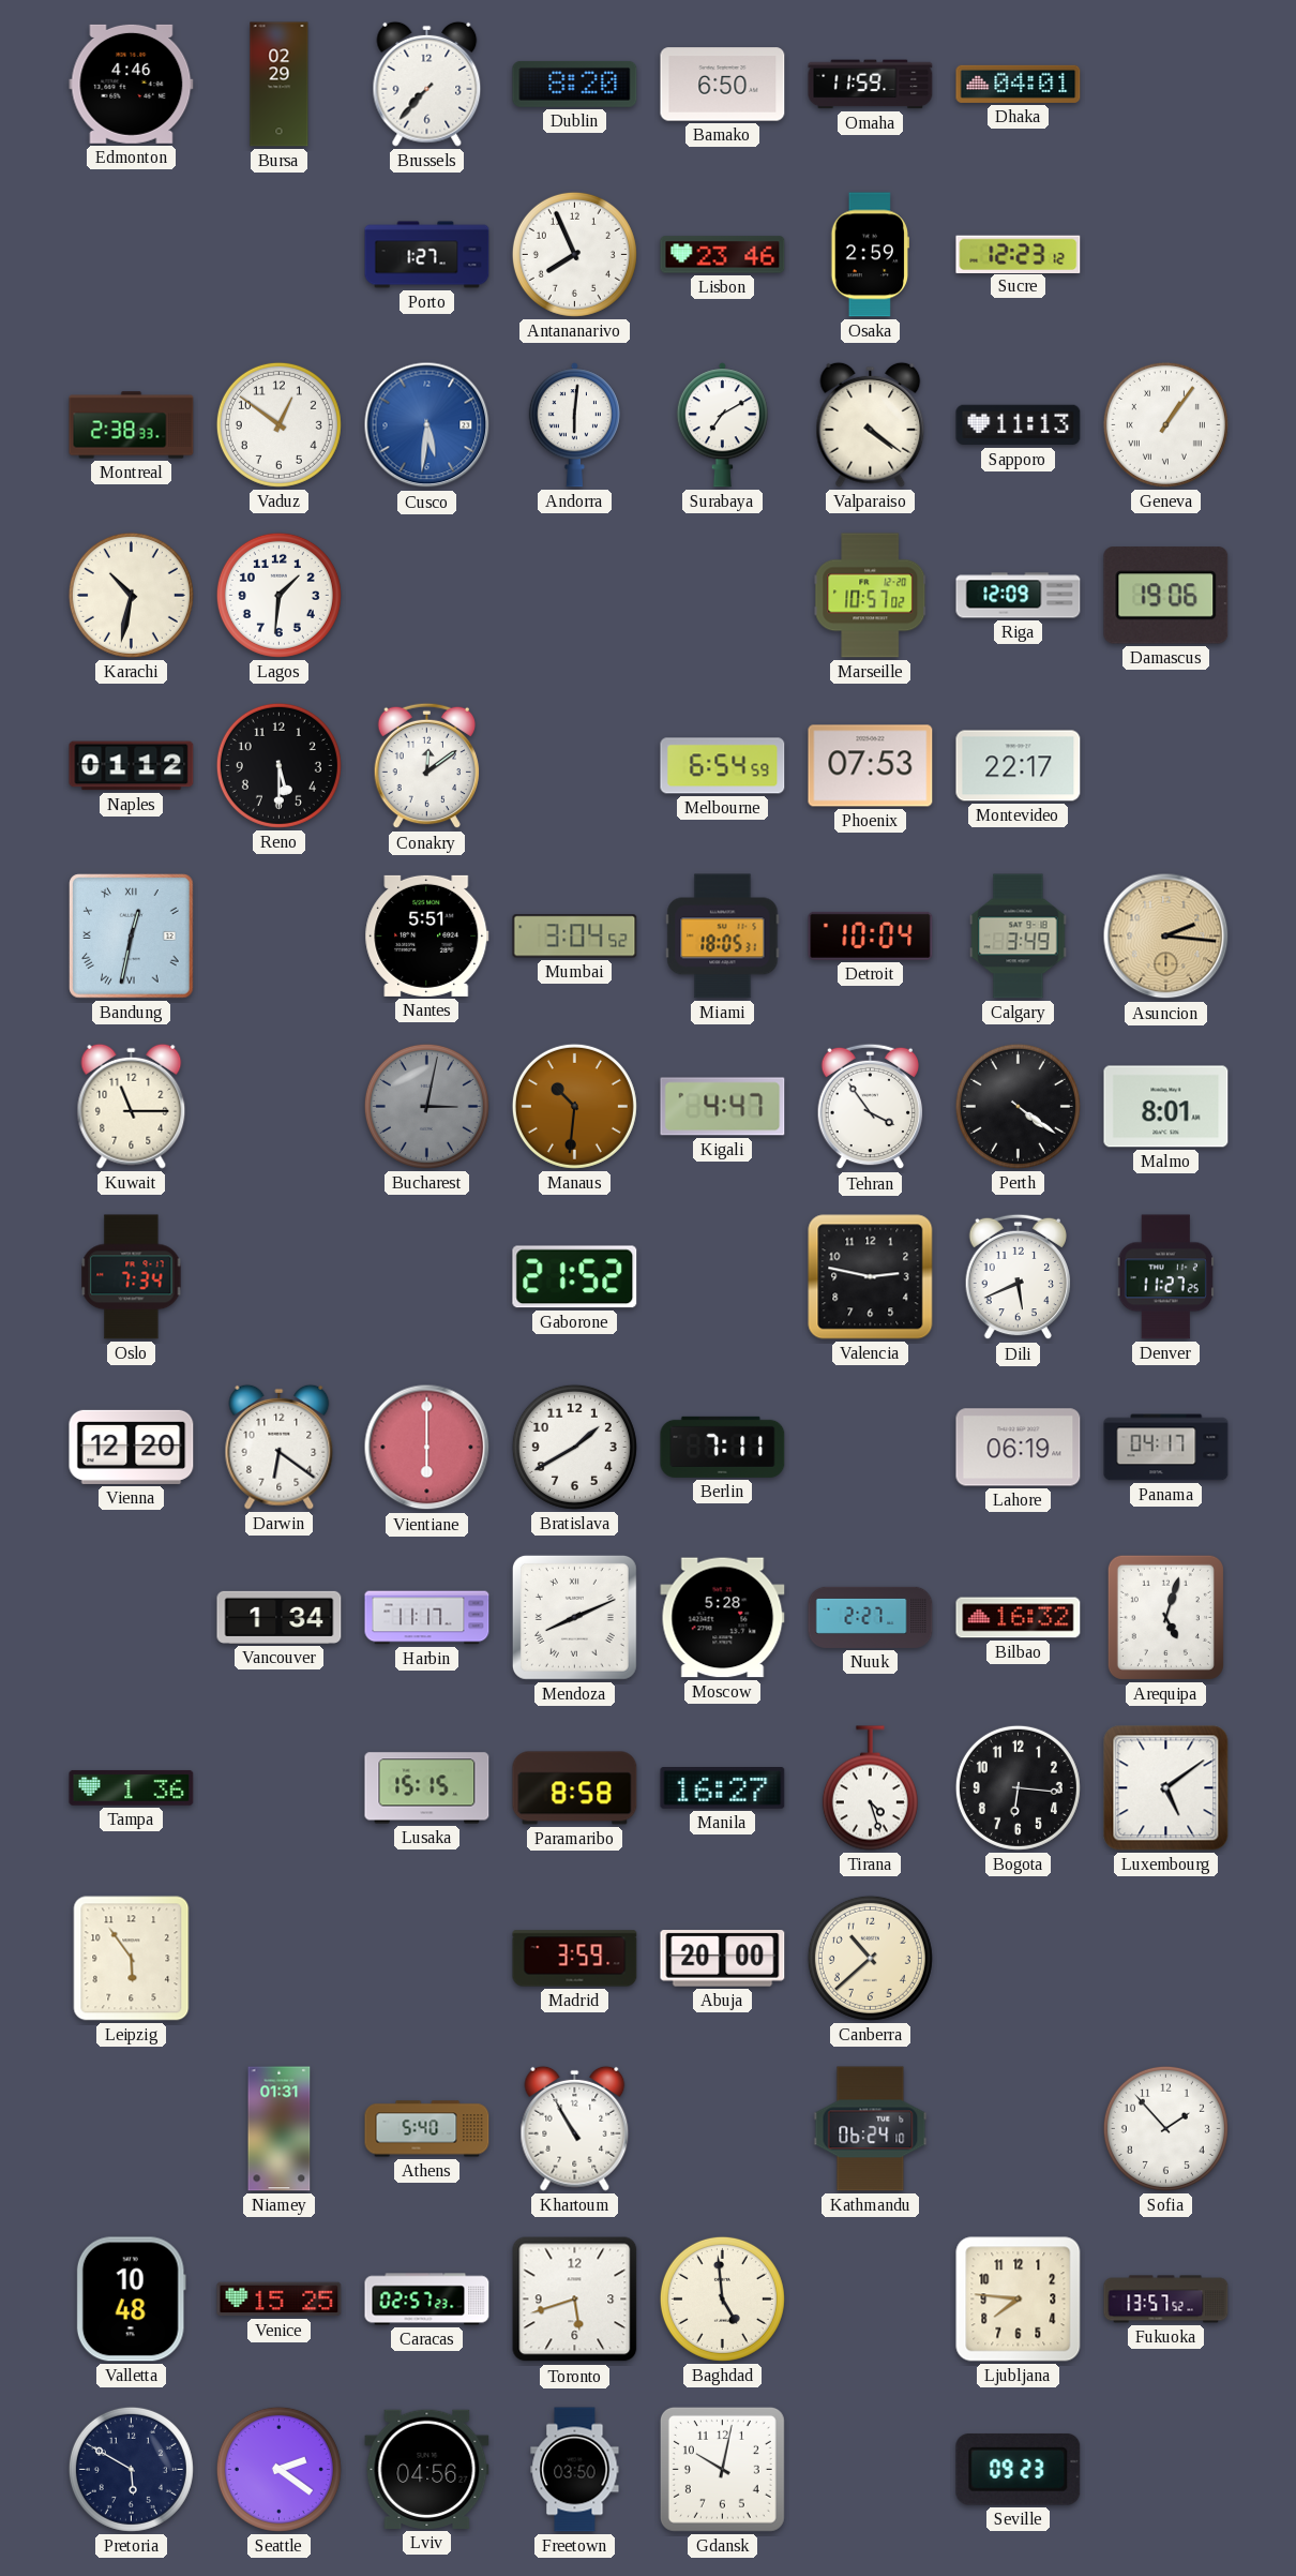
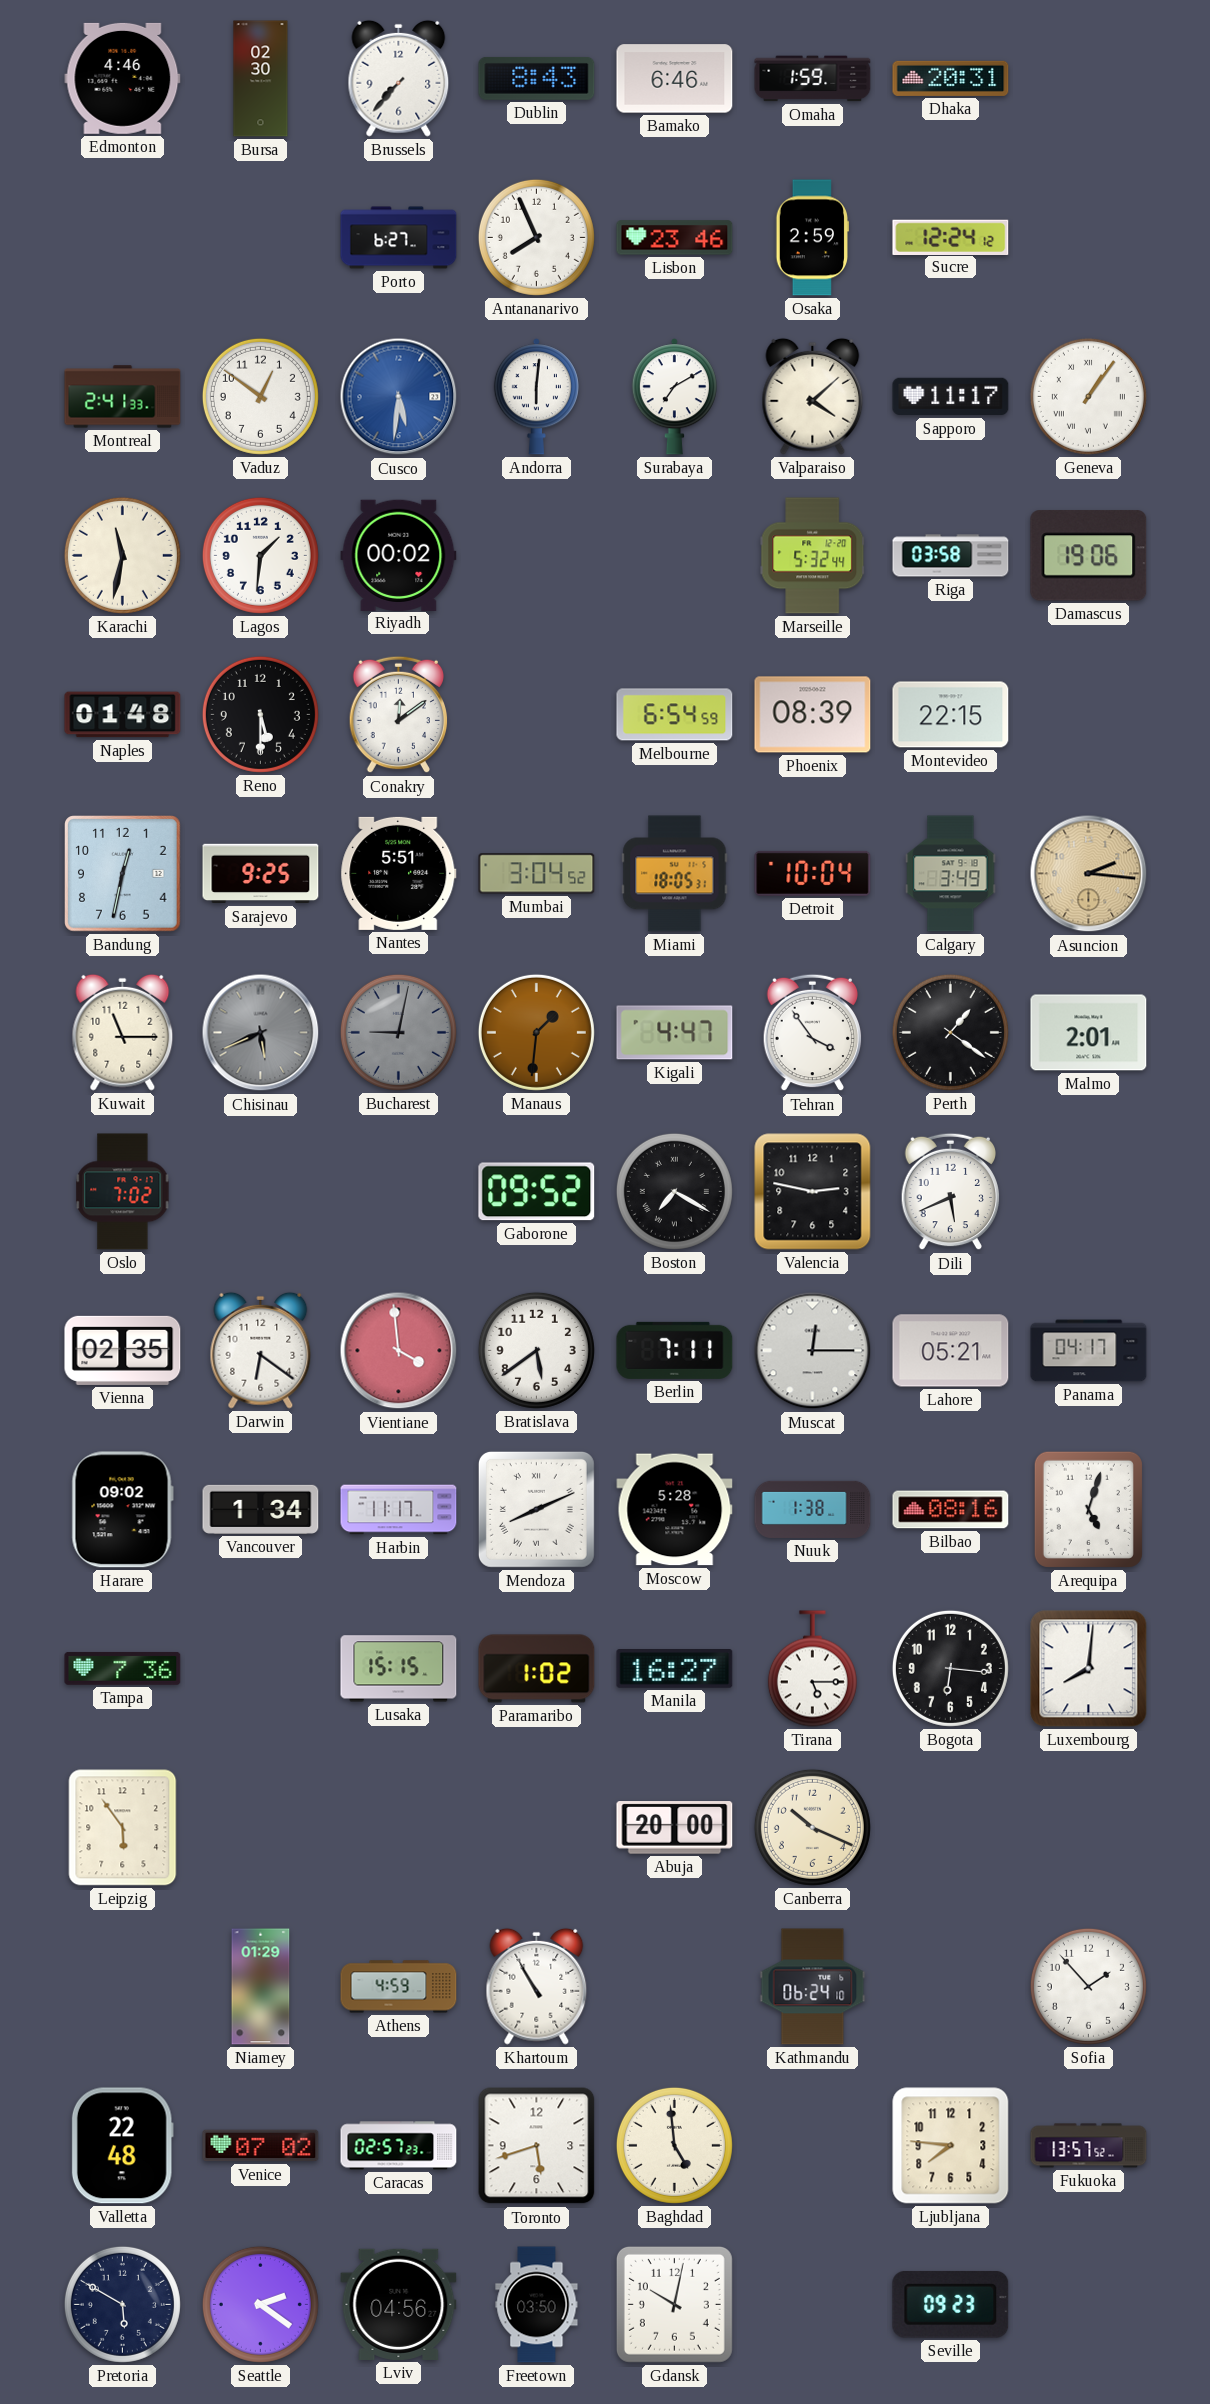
Bursa: 02:29 -> 02:30 (261, 79)
Dublin: 8:20 -> 8:43 (537, 78)
Bamako: 6:50 -> 6:46 (675, 79)
Omaha: 11:59 -> 1:59 (813, 79)
Dhaka: 04:01 -> 20:31 (951, 78)
Porto: 1:27 -> 6:27 (399, 238)
Sucre: 12:23 -> 12:24 (951, 237)
Montreal: 2:38 -> 2:41 (123, 397)
Valparaiso: 4:21 -> 4:08 (813, 396)
Sapporo: 11:13 -> 11:17 (951, 397)
Karachi: 10:32 -> 11:32 (122, 555)
Riyadh: none -> 00:02 (399, 555)
Marseille: 10:57 -> 5:32 (813, 556)
Riga: 12:09 -> 03:58 (951, 556)
Naples: 01:12 -> 01:48 (123, 715)
Phoenix: 07:53 -> 08:39 (813, 715)
Montevideo: 22:17 -> 22:15 (951, 715)
Bandung numerals: Roman -> Arabic (123, 874)
Sarajevo: none -> 9:25 (261, 874)
Chisinau: none -> 5:41 (261, 1033)
Bucharest: 3:02 -> 9:02 (398, 1032)
Manaus: 10:31 -> 1:31 (536, 1032)
Perth: 4:21 -> 1:21 (950, 1032)
Malmo: 8:01 -> 2:01 (1089, 1033)
Oslo: 7:34 -> 7:02 (123, 1192)
Gaborone: 21:52 -> 09:52 (537, 1192)
Boston: none -> 7:20 (674, 1191)
Denver: 11:27 -> none (1165, 1277)
Vienna: 12:20 -> 02:35 (123, 1350)
Vientiane: 6:00 -> 3:59 (399, 1351)
Bratislava: 1:40 -> 5:39 (536, 1350)
Muscat: none -> 12:15 (813, 1351)
Lahore: 06:19 -> 05:21 (951, 1351)
Harare: none -> 09:02 (122, 1510)
Nuuk: 2:27 -> 1:38 (813, 1509)
Bilbao: 16:32 -> 08:16 (951, 1510)
Tampa: 1:36 -> 7:36 (123, 1669)
Paramaribo: 8:58 -> 1:02 (537, 1669)
Tirana: 4:27 -> 5:15 (812, 1669)
Luxembourg: 5:09 -> 8:01 (1089, 1669)
Madrid: 3:59 -> none (575, 1959)
Canberra: 10:38 -> 10:19 (812, 1827)
Niamey: 01:31 -> 01:29 (261, 1987)
Athens: 5:40 -> 4:59 (399, 1987)
Valletta: 10:48 -> 22:48 (122, 2146)
Venice: 15:25 -> 07:02 (261, 2146)
